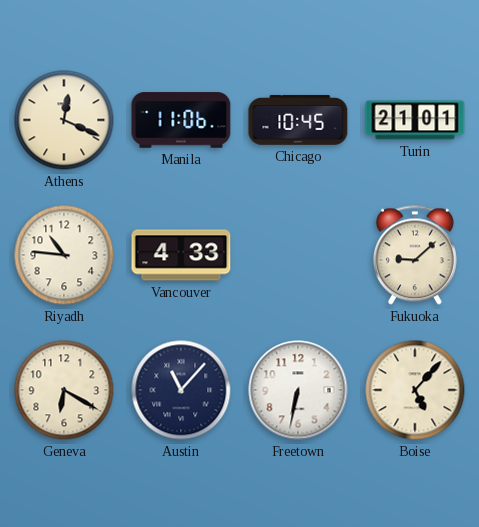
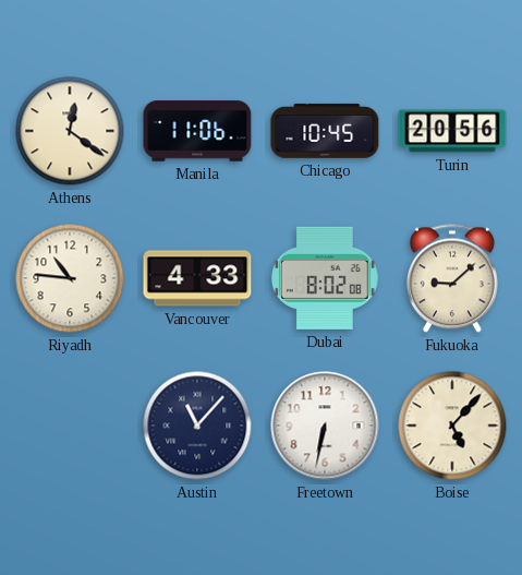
Athens: 12:19 -> 12:21 (70, 131)
Turin: 21:01 -> 20:56 (452, 131)
Dubai: none -> 8:02 (325, 278)
Geneva: 6:20 -> none (64, 390)
